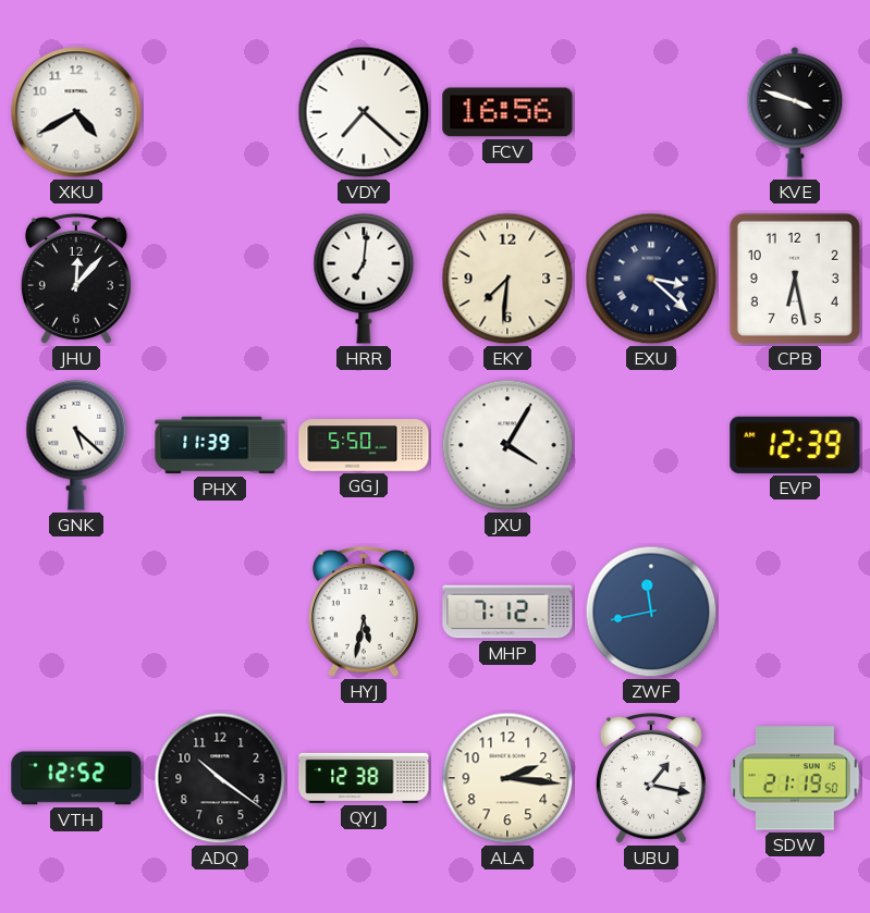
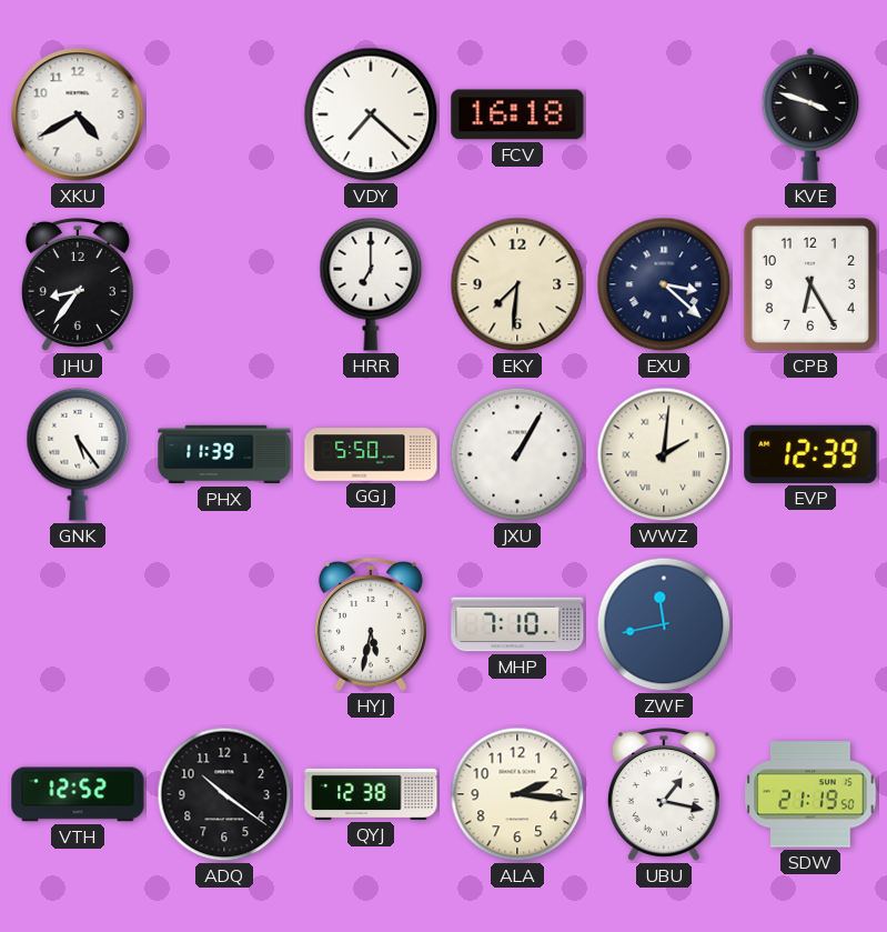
FCV: 16:56 -> 16:18 (517, 114)
JHU: 12:07 -> 8:36 (78, 284)
HRR: 7:01 -> 7:00 (371, 284)
CPB: 6:28 -> 6:25 (810, 284)
GNK: 5:22 -> 5:24 (78, 454)
JXU: 4:05 -> 1:05 (517, 454)
WWZ: none -> 2:01 (664, 454)
MHP: 7:12 -> 7:10 (517, 624)
